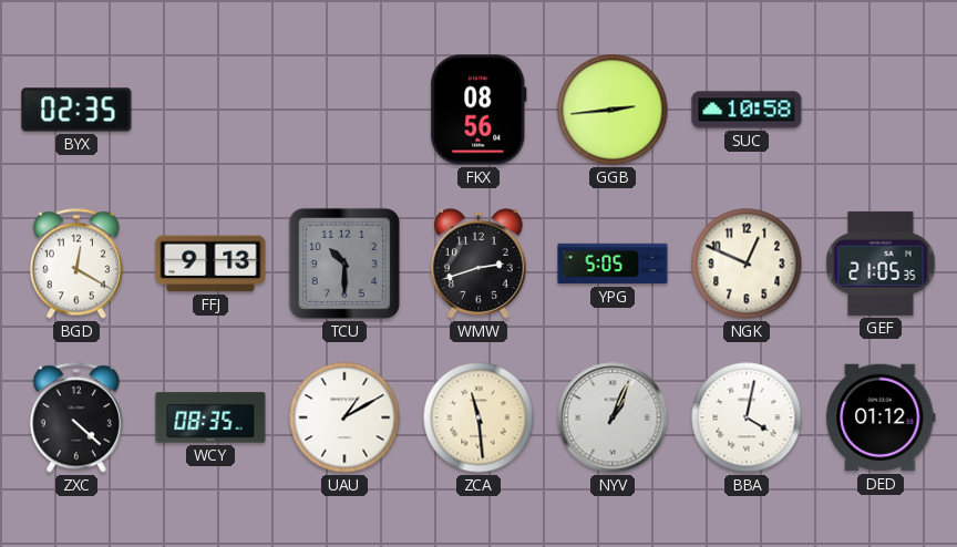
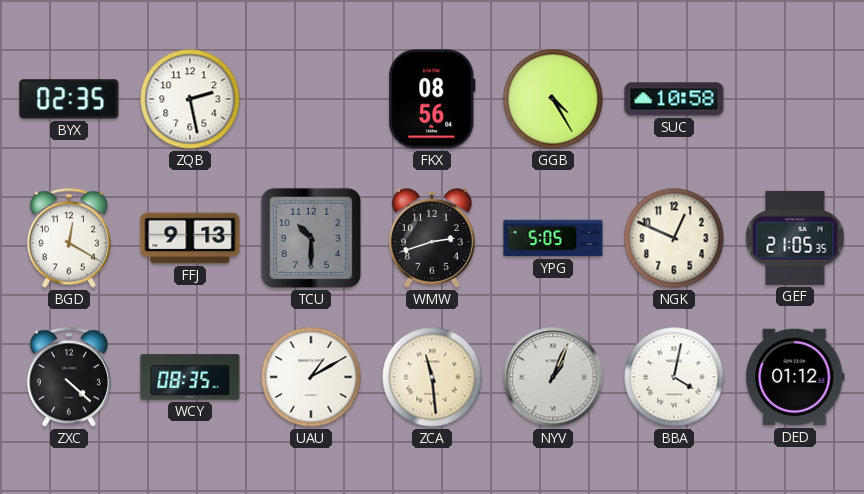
ZQB: none -> 2:28 (190, 99)
GGB: 2:44 -> 4:25 (553, 99)
